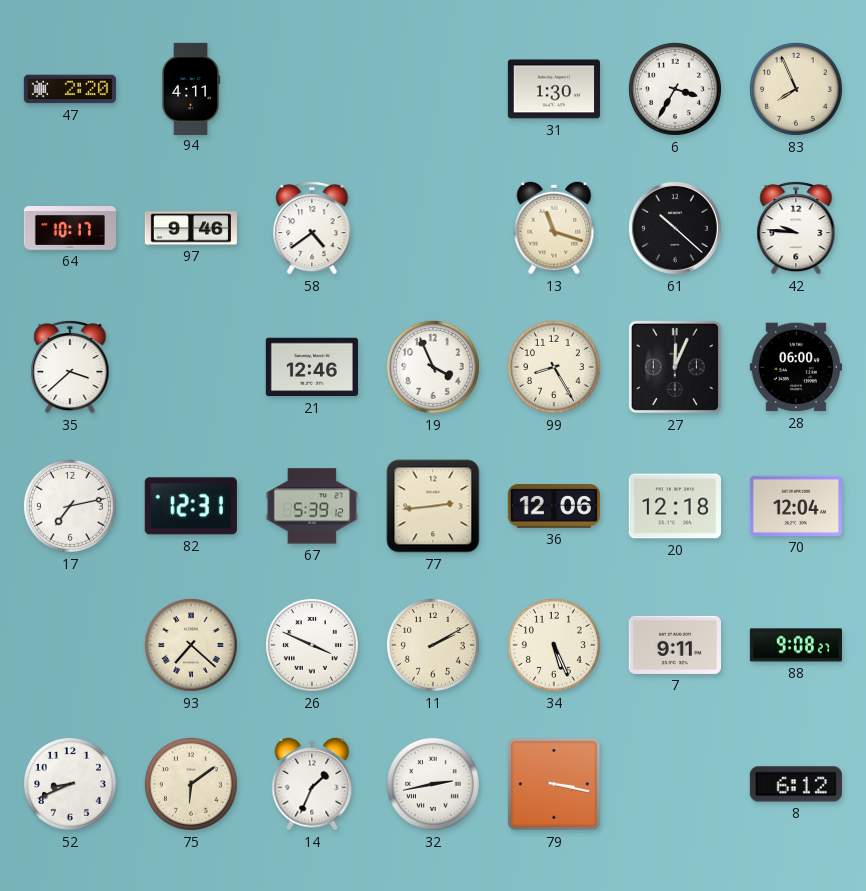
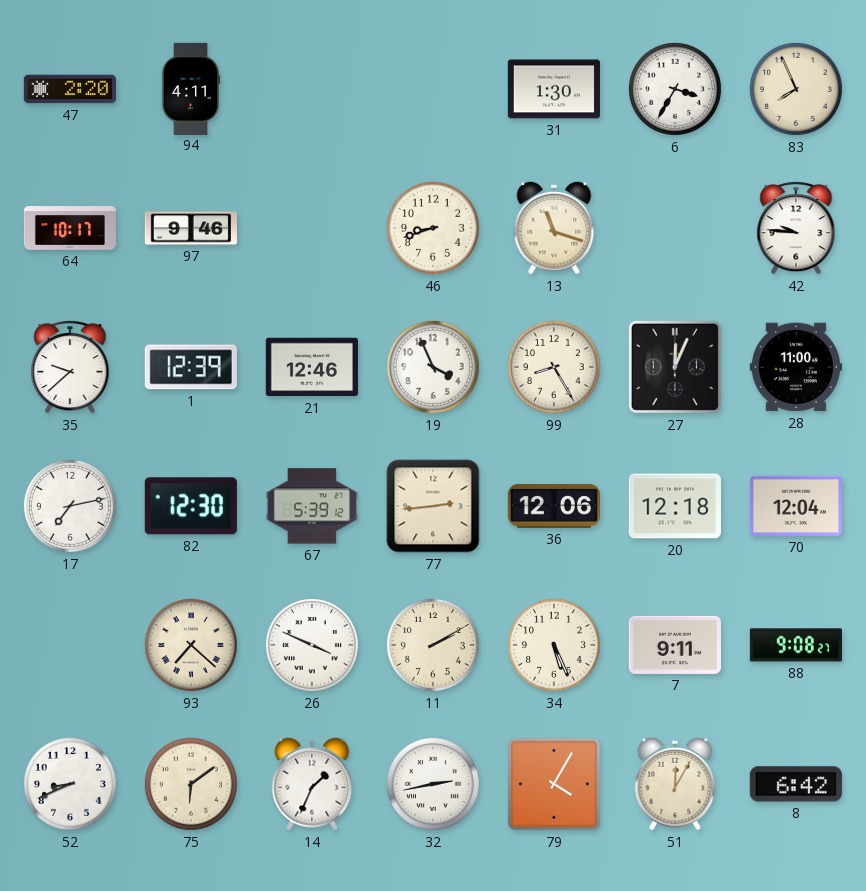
58: 4:39 -> none (312, 228)
46: none -> 8:42 (433, 228)
61: 10:22 -> none (675, 228)
35: 3:38 -> 9:38 (70, 367)
1: none -> 12:39 (191, 367)
28: 06:00 -> 11:00 (796, 367)
82: 12:31 -> 12:30 (191, 506)
79: 3:17 -> 4:05 (554, 784)
51: none -> 12:05 (675, 784)
8: 6:12 -> 6:42 (796, 784)
